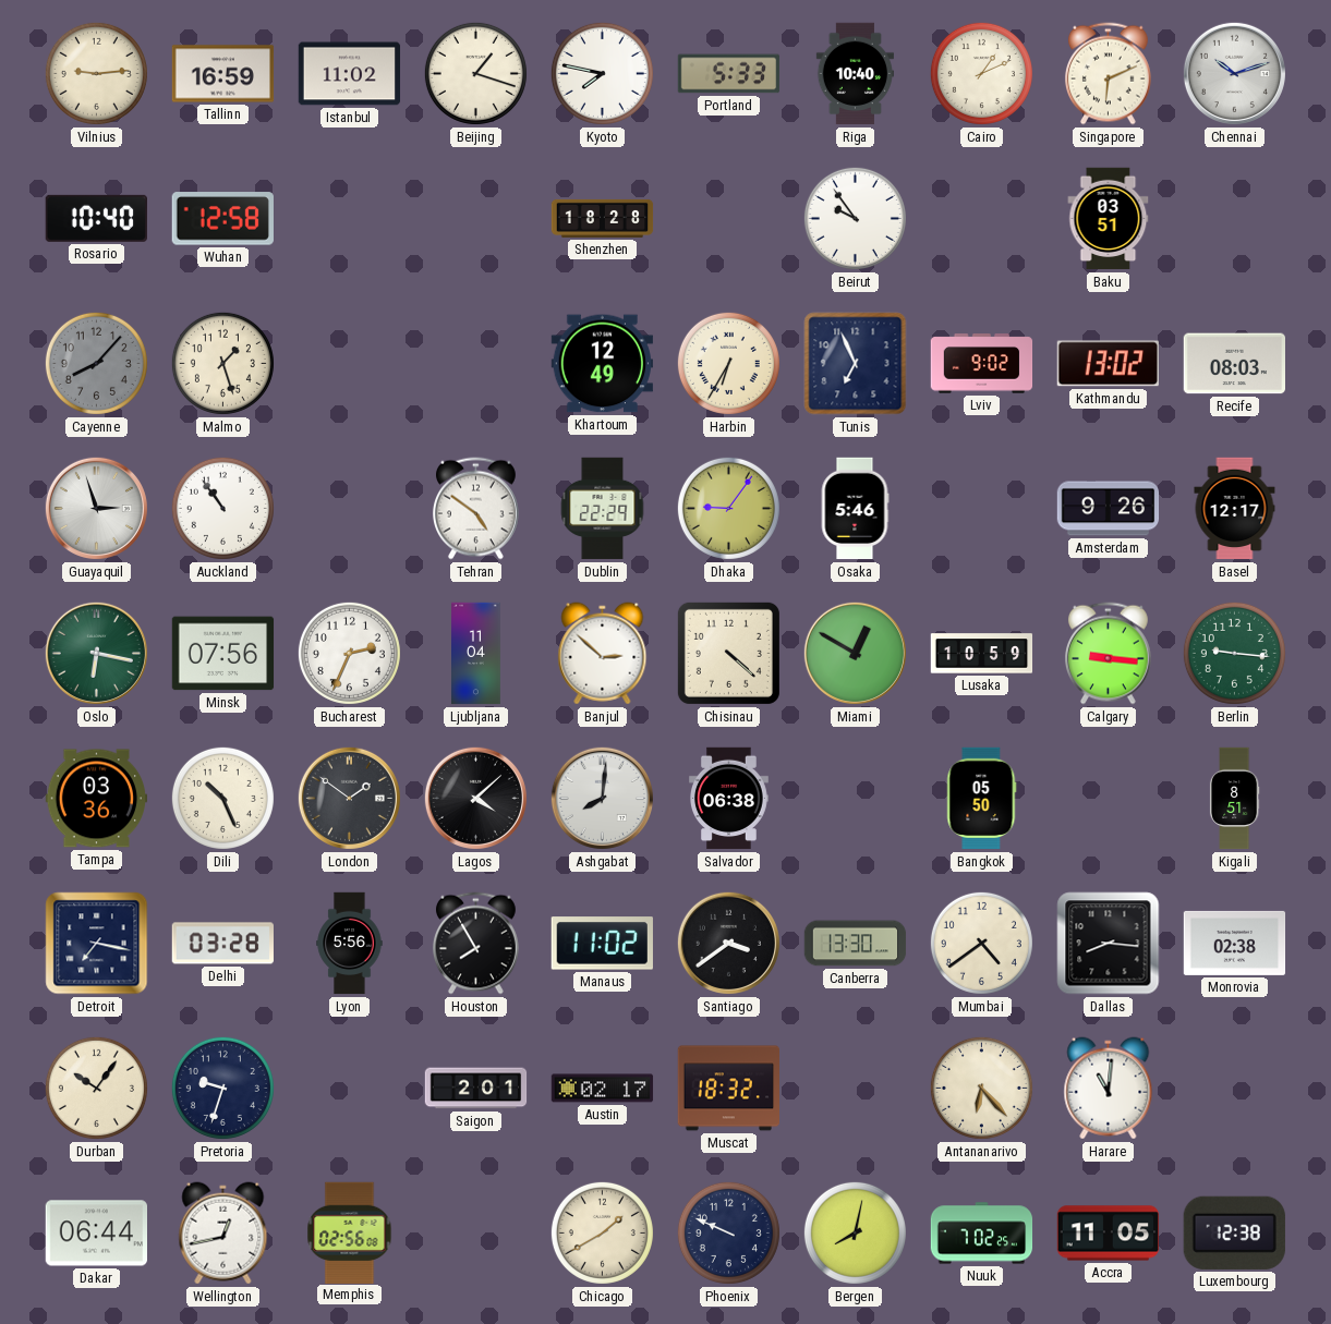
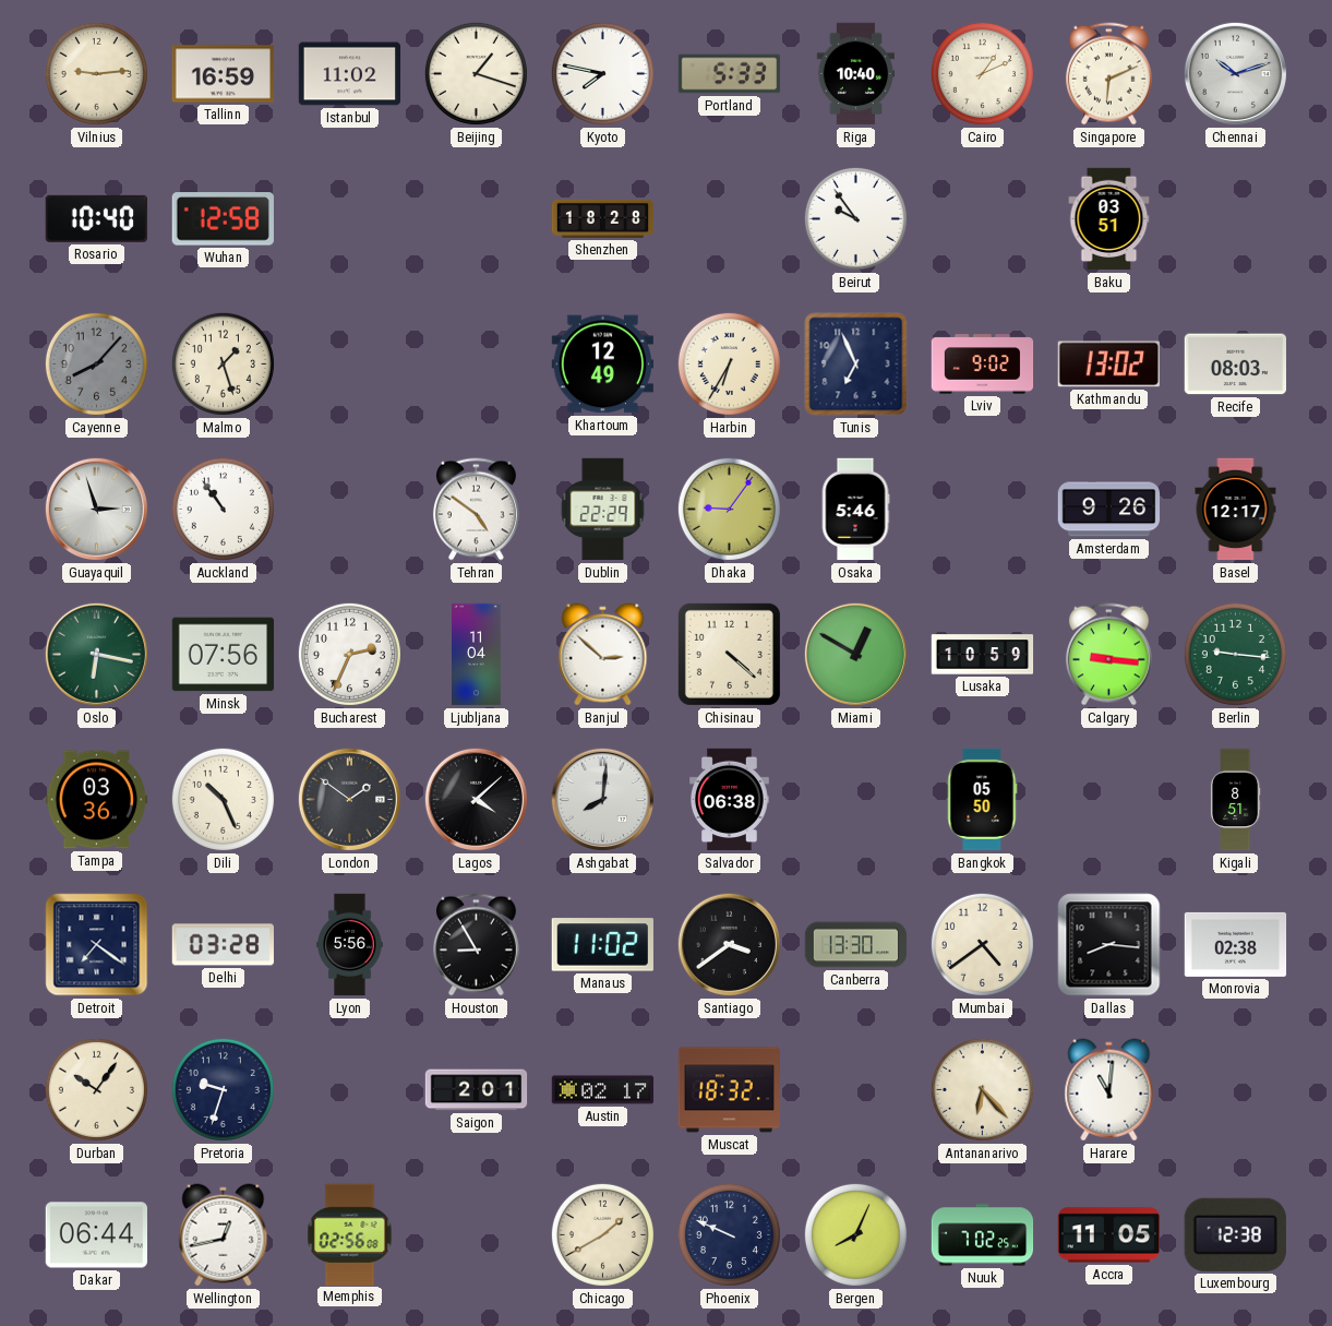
Detroit: 7:17 -> 7:21 (97, 945)
Houston: 7:55 -> 8:55 (476, 945)
Bergen: 8:02 -> 8:04 (855, 1234)
